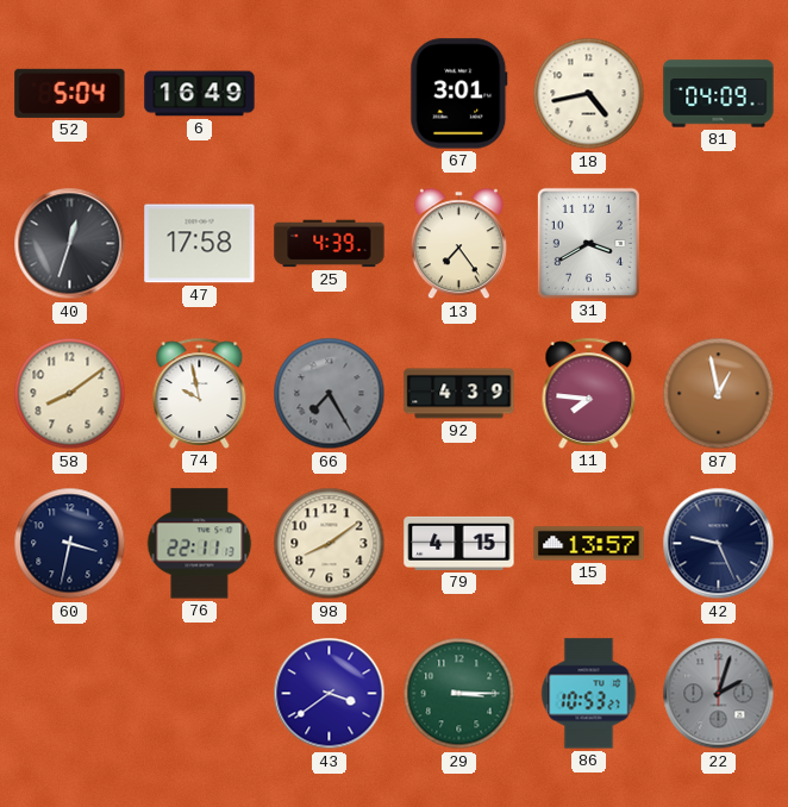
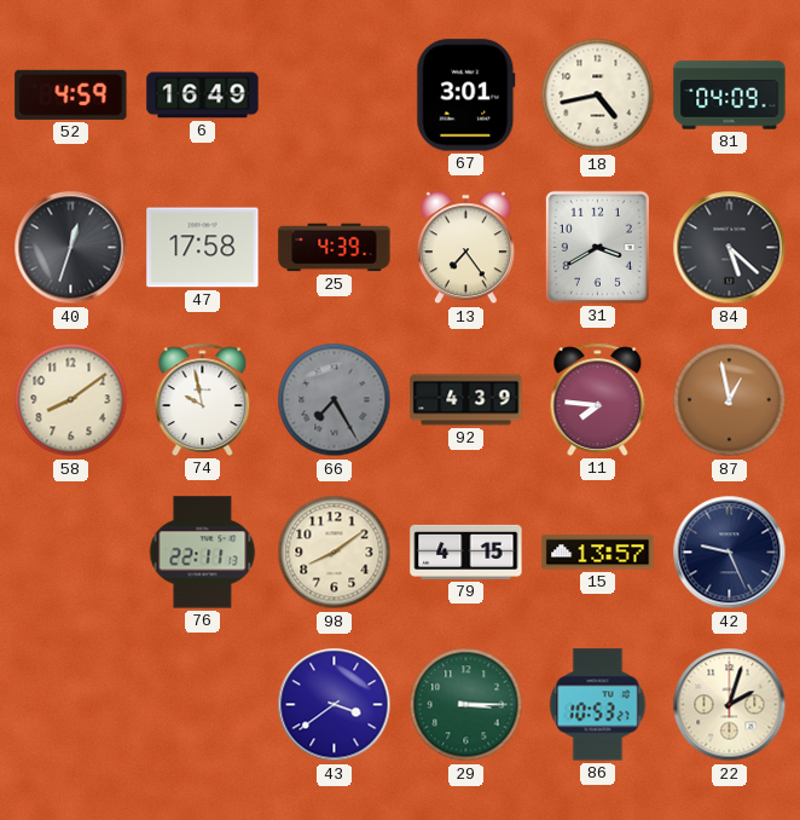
52: 5:04 -> 4:59 (71, 94)
84: none -> 5:22 (730, 248)
60: 3:32 -> none (70, 544)
22 dial: grey -> cream (730, 705)
